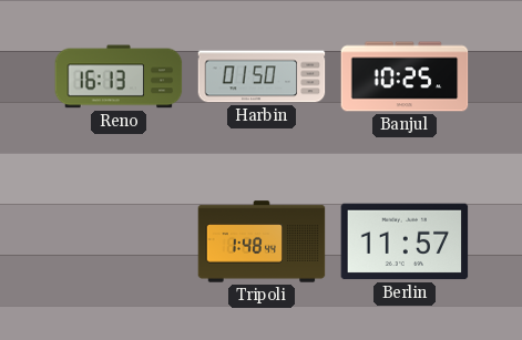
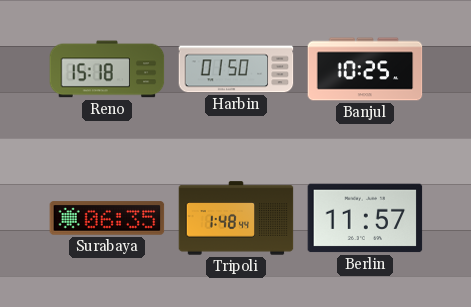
Reno: 16:13 -> 15:18 (107, 69)
Surabaya: none -> 06:35 (107, 218)
